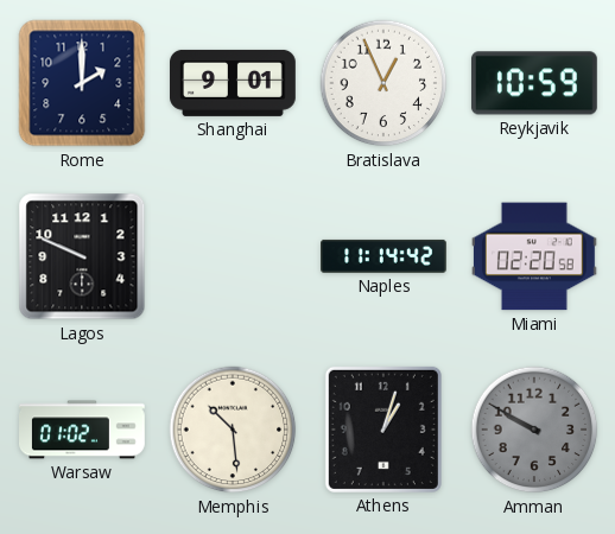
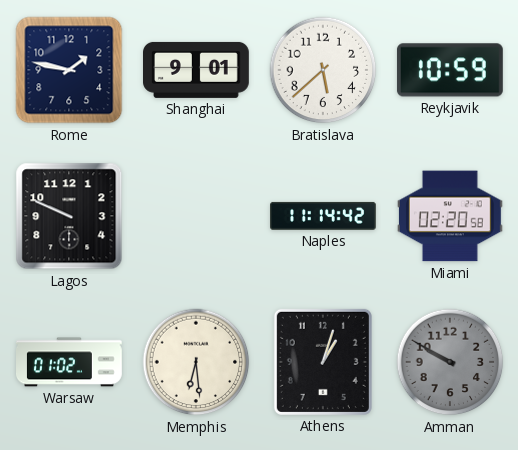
Rome: 2:00 -> 1:47 (69, 70)
Bratislava: 12:56 -> 5:38 (323, 70)
Memphis: 10:29 -> 6:29 (196, 362)
